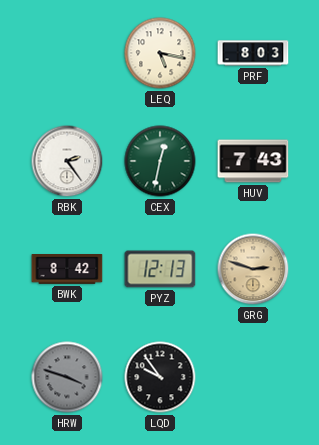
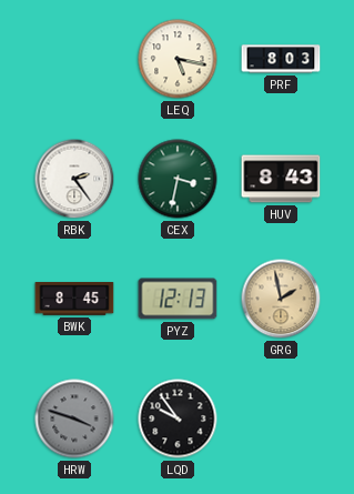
CEX: 12:32 -> 3:32 (178, 179)
HUV: 7:43 -> 8:43 (281, 179)
BWK: 8:42 -> 8:45 (74, 299)
GRG: 2:48 -> 1:58 (281, 299)
